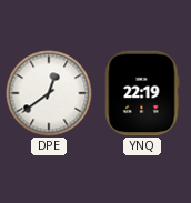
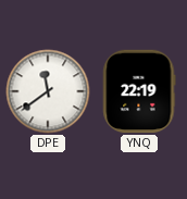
DPE: 12:39 -> 11:39 (48, 91)
